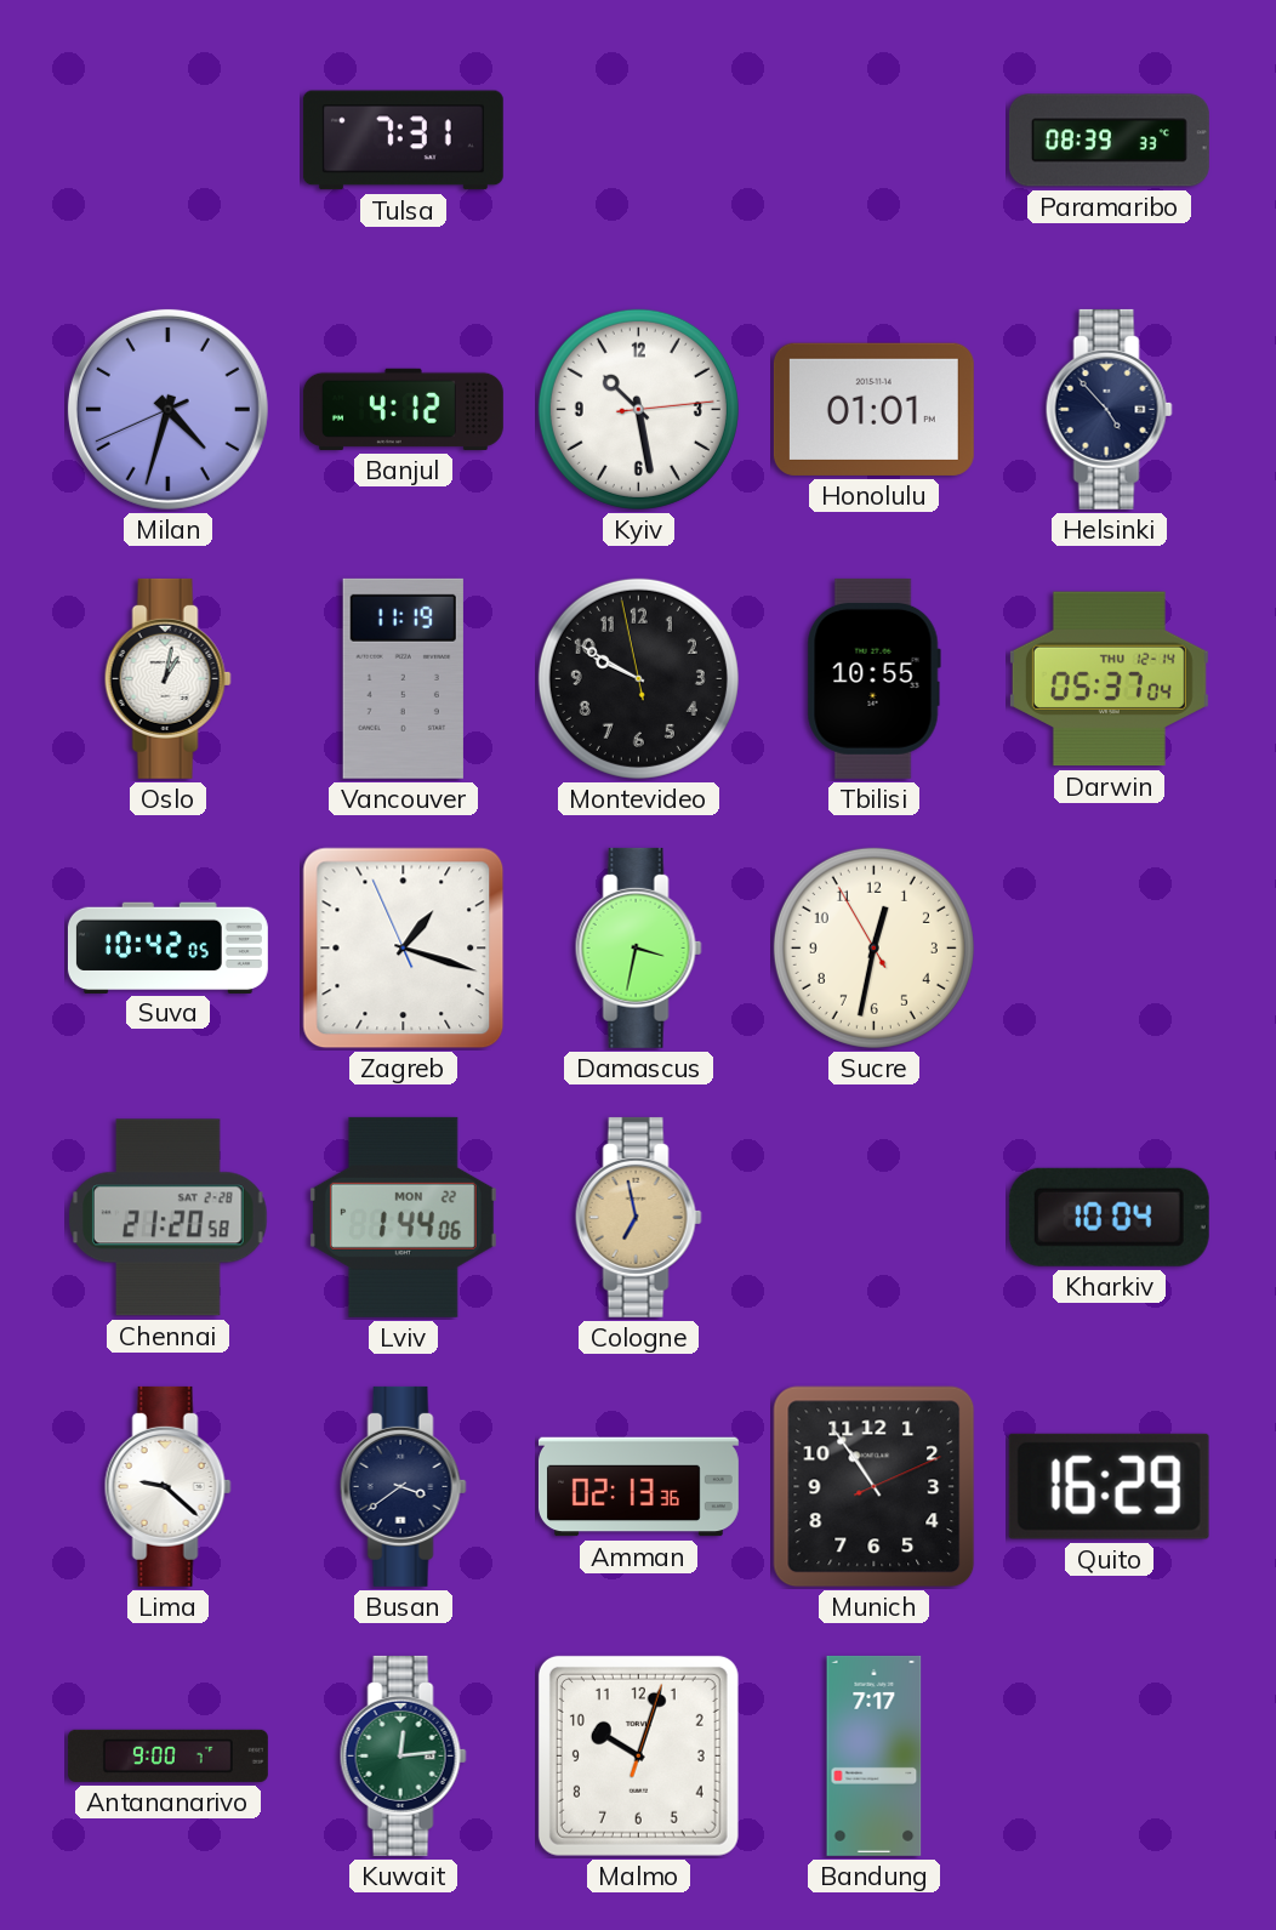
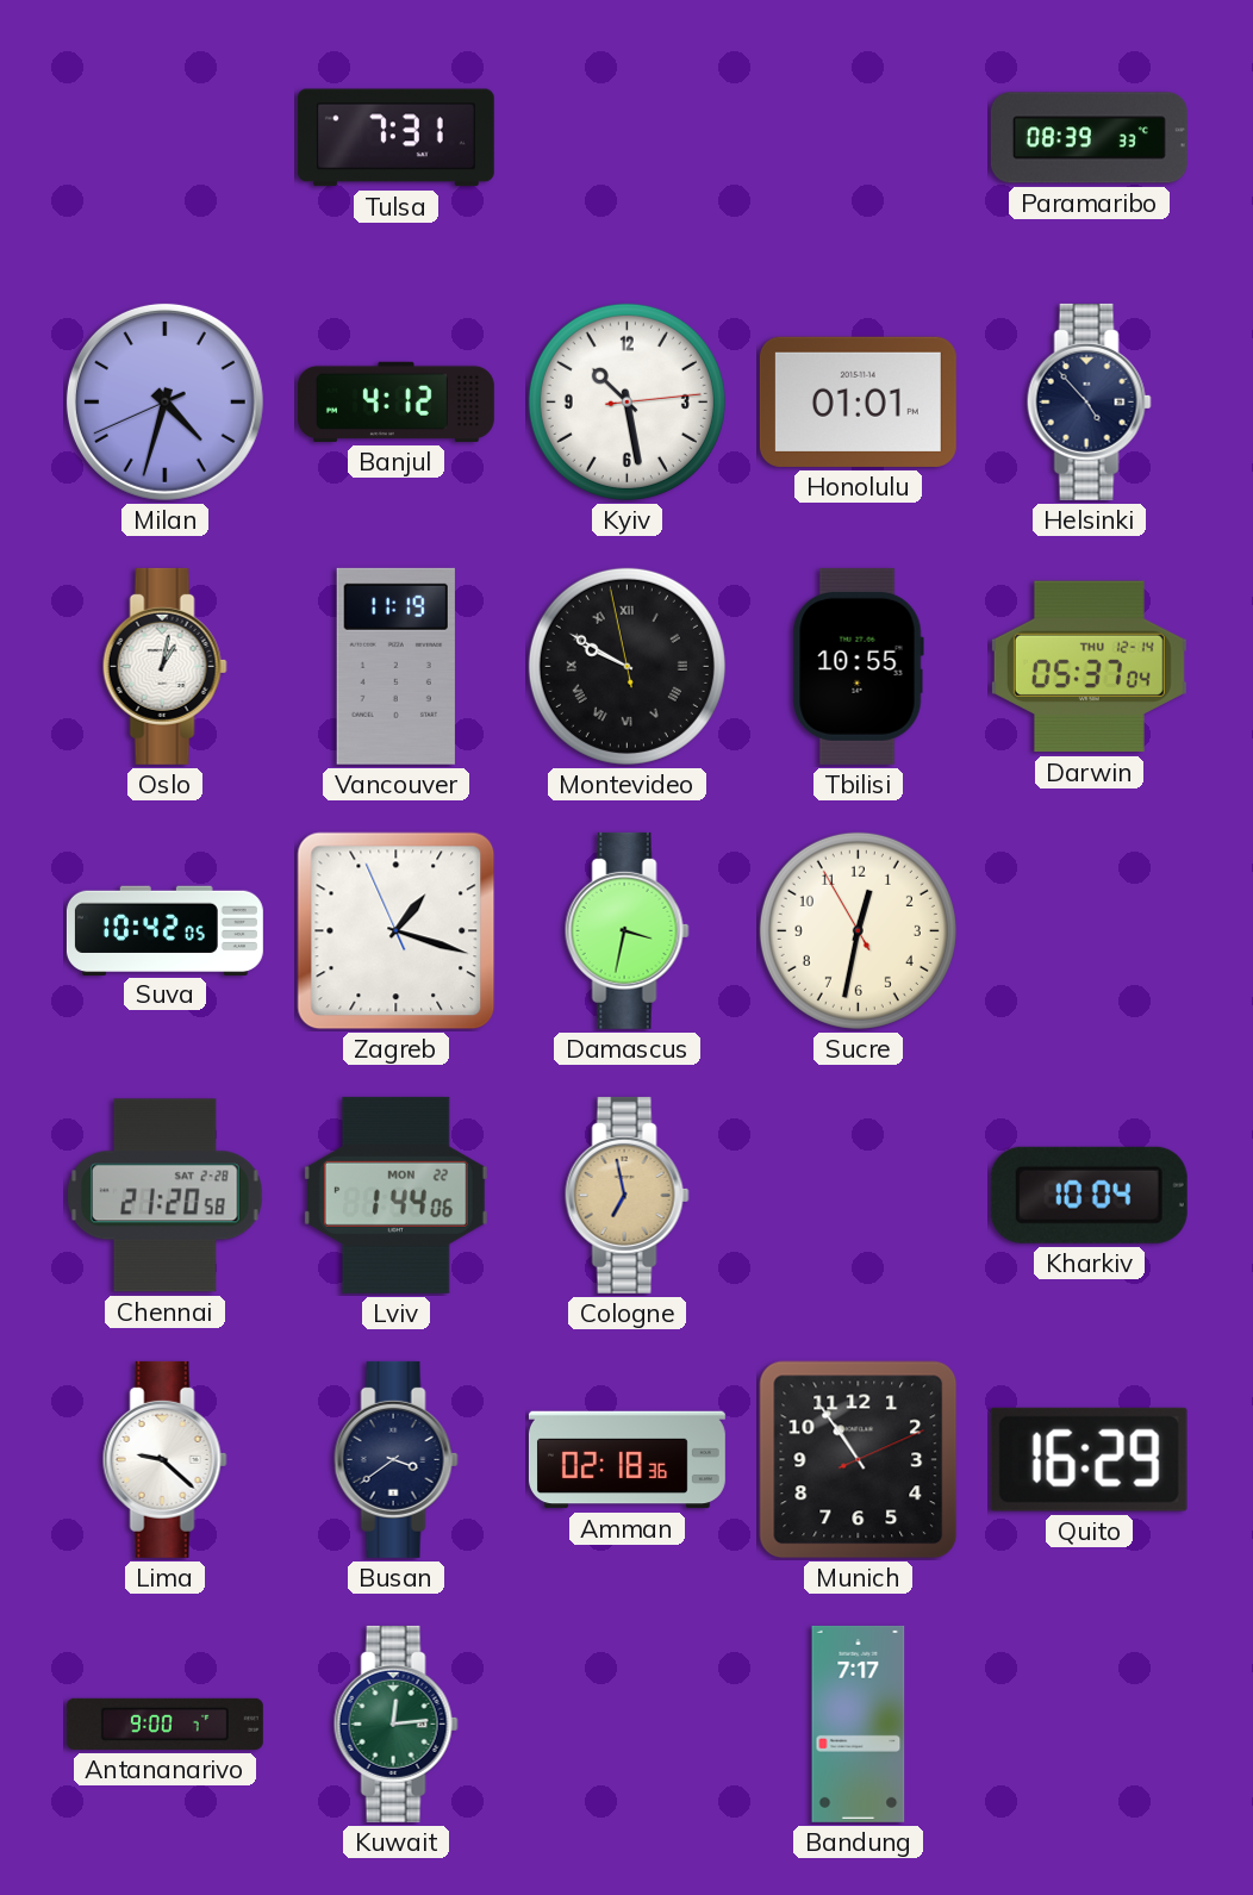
Montevideo numerals: Arabic -> Roman (626, 666)
Amman: 02:13 -> 02:18 (626, 1460)
Malmo: 10:03 -> none (638, 1755)
